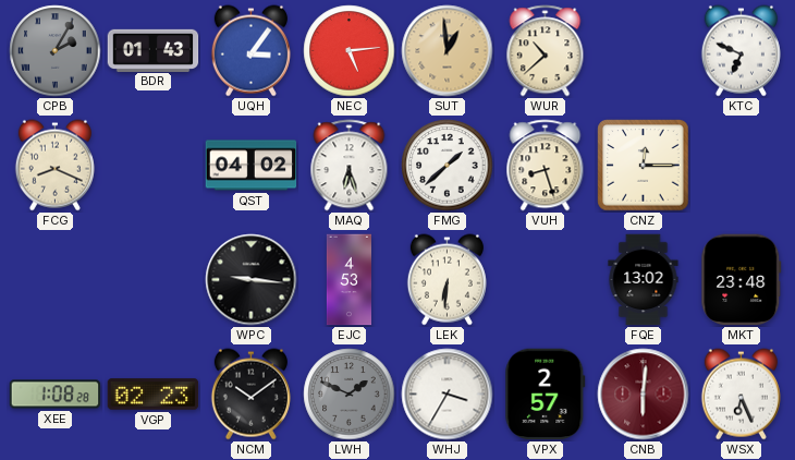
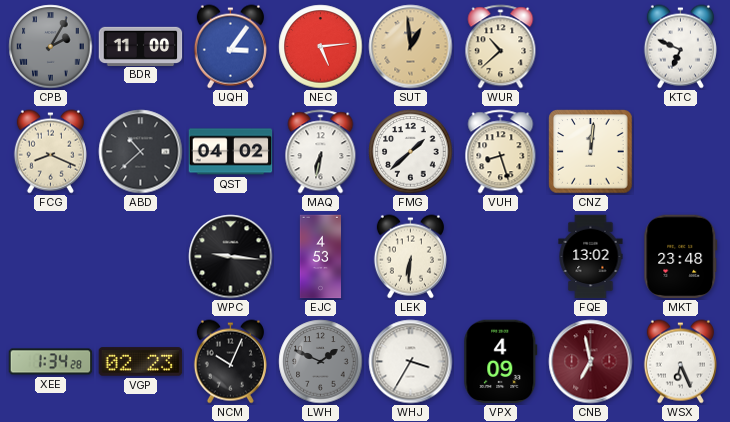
BDR: 01:43 -> 11:00 (141, 46)
ABD: none -> 10:38 (141, 152)
MAQ: 6:27 -> 6:32 (321, 152)
CNZ: 12:15 -> 12:01 (591, 152)
XEE: 1:08 -> 1:34 (51, 362)
NCM: 10:09 -> 10:04 (230, 362)
VPX: 2:57 -> 4:09 (501, 362)
CNB: 6:01 -> 6:58 (591, 362)
